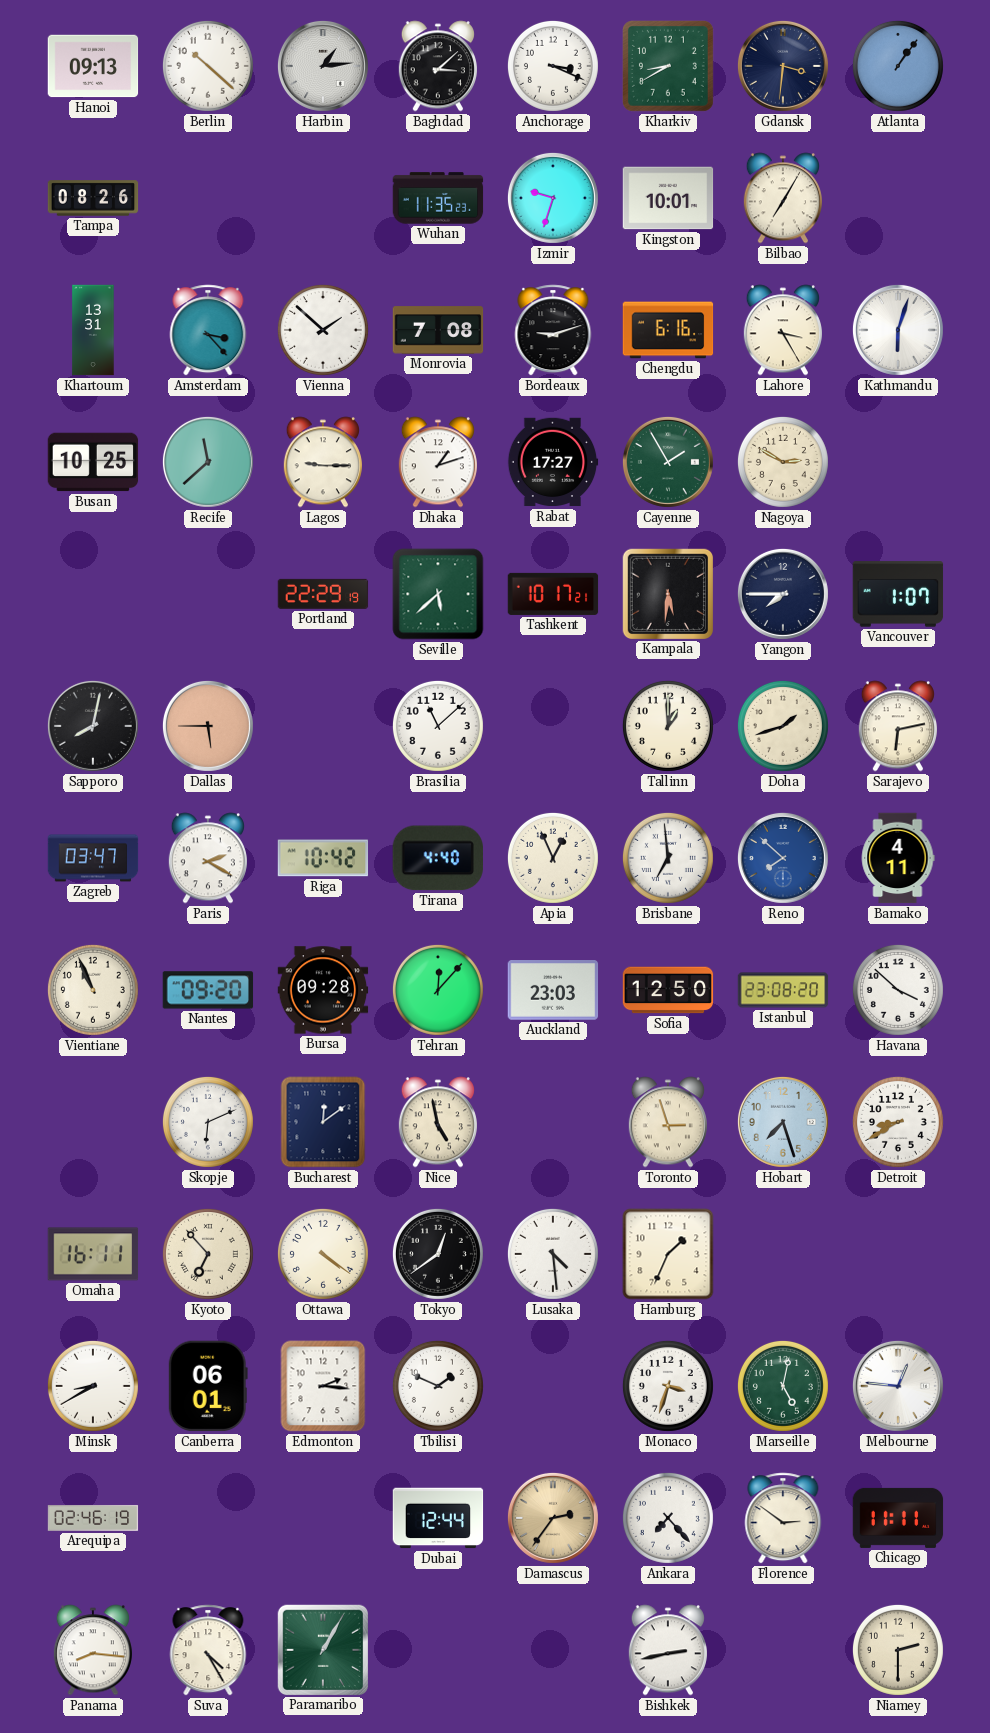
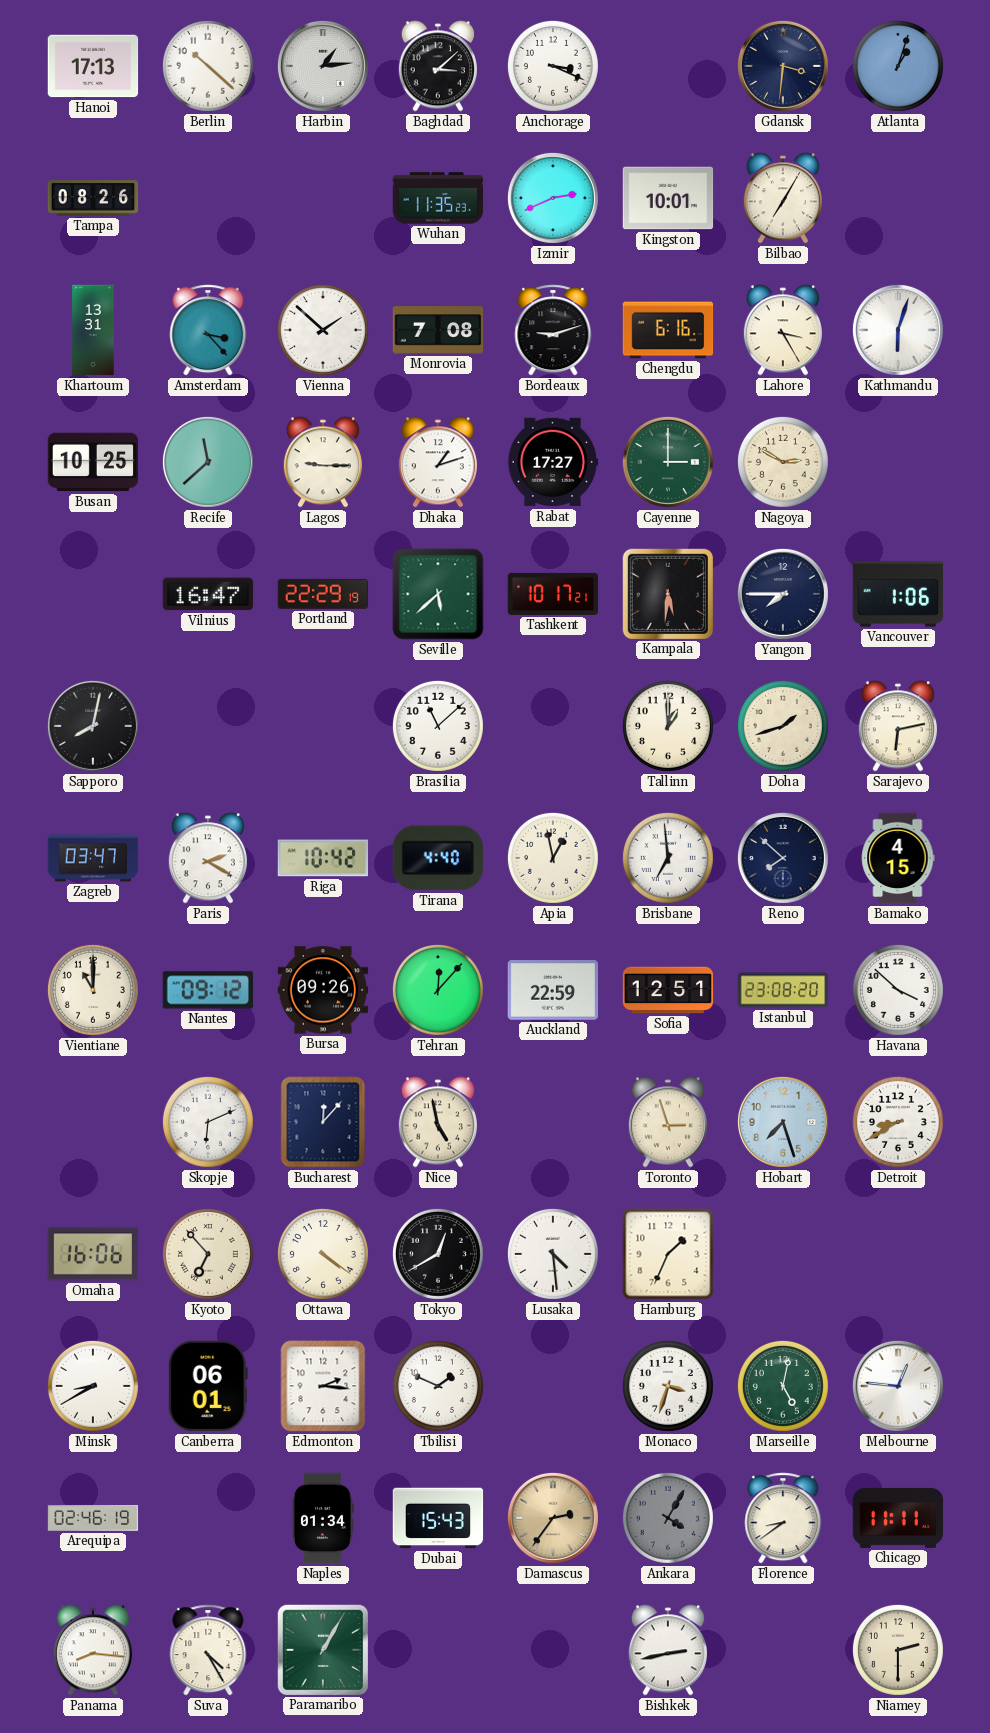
Hanoi: 09:13 -> 17:13 (93, 66)
Kharkiv: 8:40 -> none (668, 66)
Atlanta: 1:06 -> 1:03 (898, 66)
Izmir: 9:33 -> 2:41 (553, 198)
Cayenne: 1:55 -> 3:00 (668, 462)
Vilnius: none -> 16:47 (208, 594)
Vancouver: 1:07 -> 1:06 (898, 594)
Dallas: 5:45 -> none (208, 726)
Apia: 12:56 -> 12:58 (553, 858)
Reno dial: blue -> navy (783, 858)
Bamako: 4:11 -> 4:15 (898, 858)
Vientiane: 10:56 -> 11:00 (93, 990)
Nantes: 09:20 -> 09:12 (208, 990)
Bursa: 09:28 -> 09:26 (323, 990)
Auckland: 23:03 -> 22:59 (553, 990)
Sofia: 12:50 -> 12:51 (668, 990)
Bucharest: 12:09 -> 12:07 (323, 1122)
Omaha: 16:11 -> 16:06 (93, 1254)
Tokyo: 12:39 -> 12:40 (438, 1254)
Naples: none -> 01:34 (323, 1518)
Dubai: 12:44 -> 15:43 (438, 1518)
Ankara: 7:23 -> 4:05 (668, 1518)
Ankara dial: white -> grey (668, 1518)
Florence: 2:51 -> 8:39 (783, 1518)
